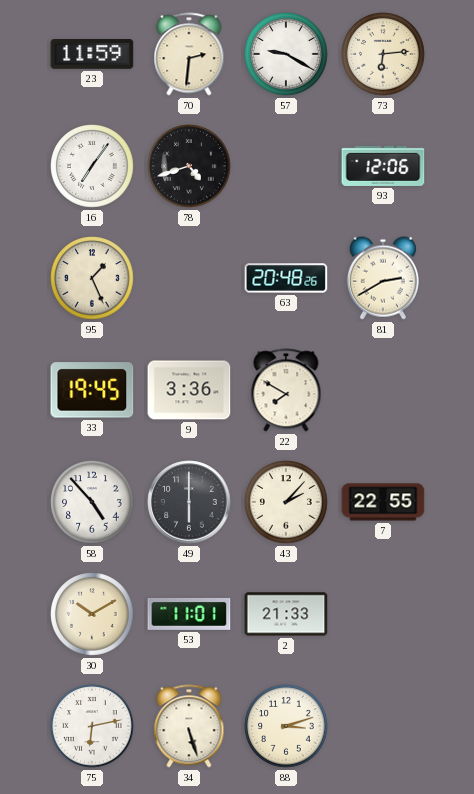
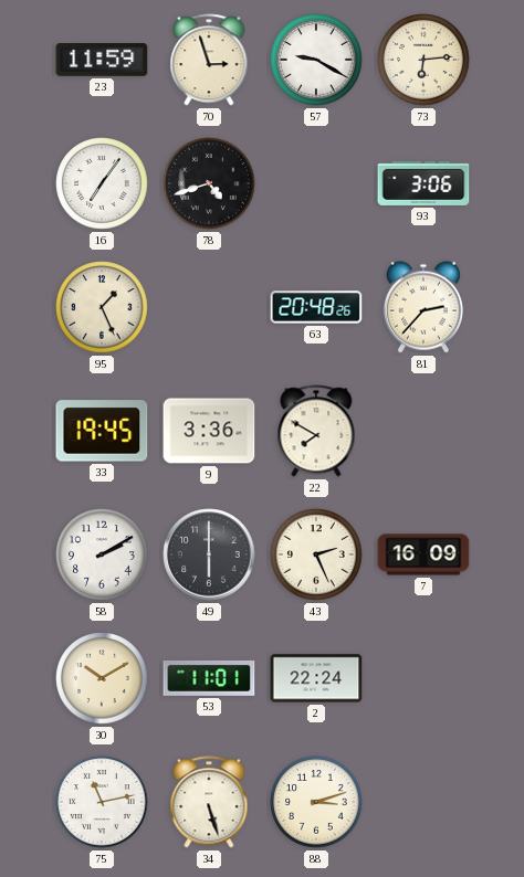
70: 2:31 -> 2:57 (209, 60)
93: 12:06 -> 3:06 (423, 183)
81: 2:40 -> 2:37 (423, 307)
58: 4:53 -> 2:10 (102, 554)
43: 2:07 -> 2:26 (316, 554)
7: 22:55 -> 16:09 (423, 554)
2: 21:33 -> 22:24 (316, 678)
75: 6:13 -> 11:13 (102, 802)
